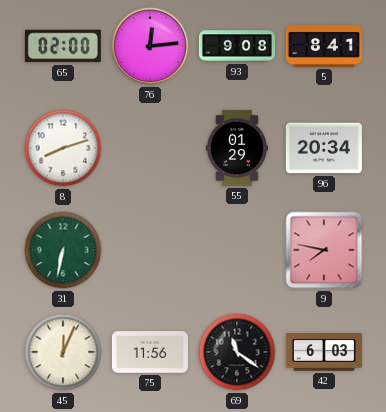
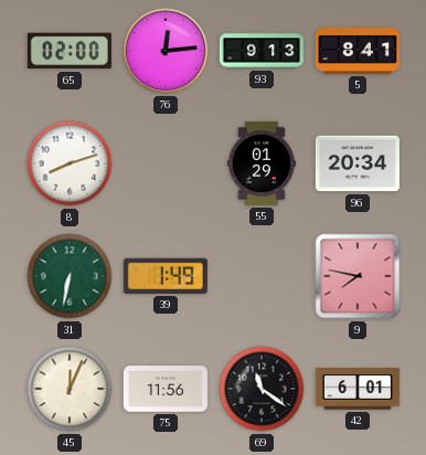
93: 9:08 -> 9:13 (262, 51)
39: none -> 1:49 (166, 276)
42: 6:03 -> 6:01 (358, 389)
